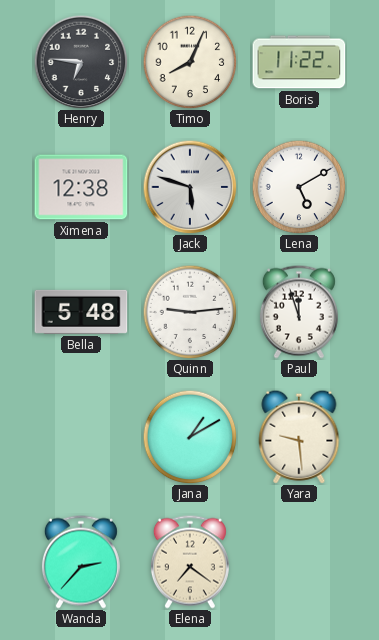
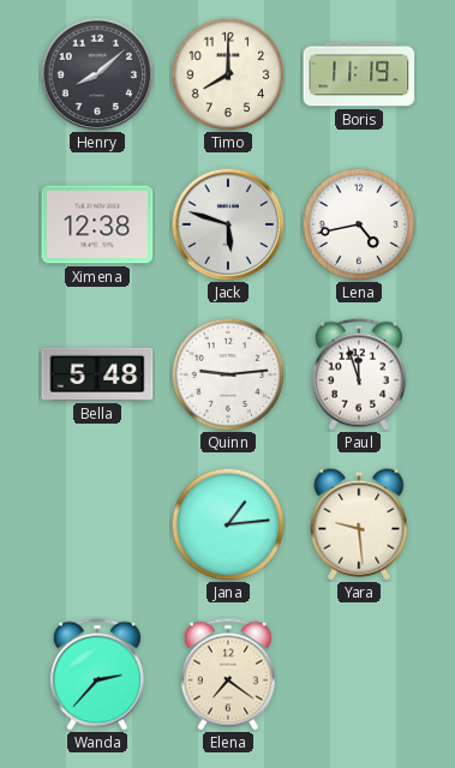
Henry: 6:46 -> 8:08 (97, 74)
Timo: 8:04 -> 8:00 (228, 74)
Boris: 11:22 -> 11:19 (359, 74)
Lena: 5:10 -> 4:43 (359, 224)
Jana: 1:10 -> 1:14 (228, 524)
